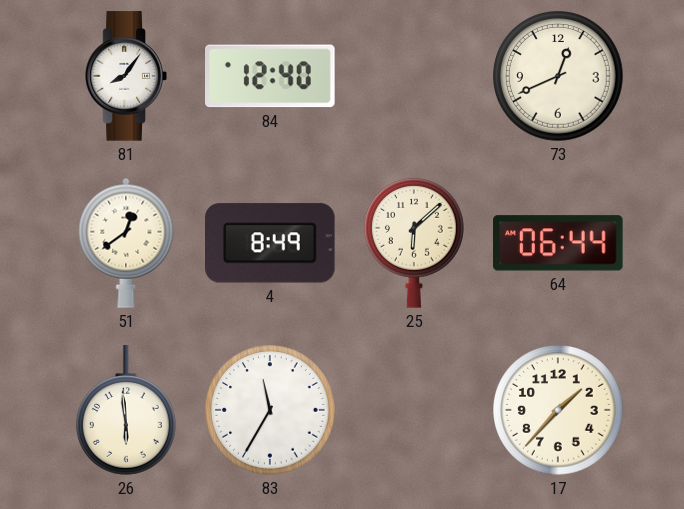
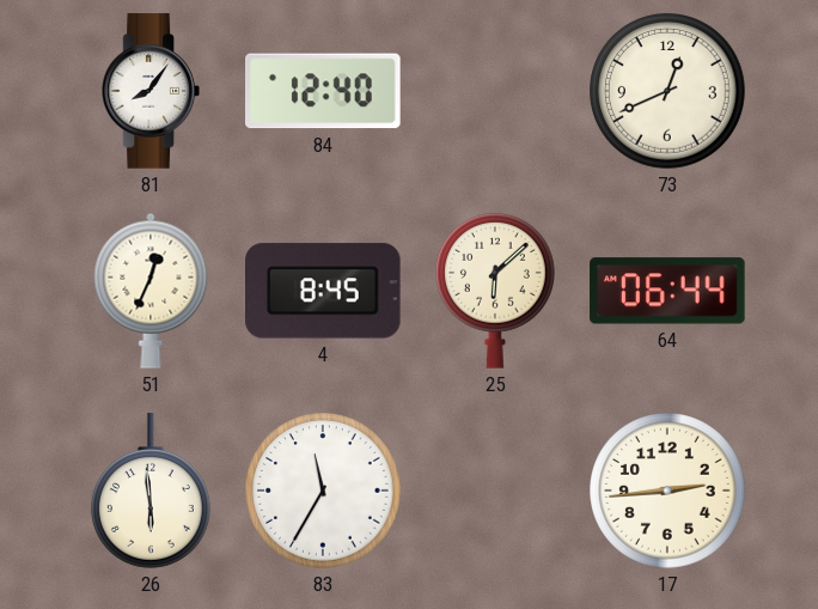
51: 12:39 -> 12:34 (151, 291)
4: 8:49 -> 8:45 (324, 291)
17: 1:37 -> 2:44 (667, 491)
